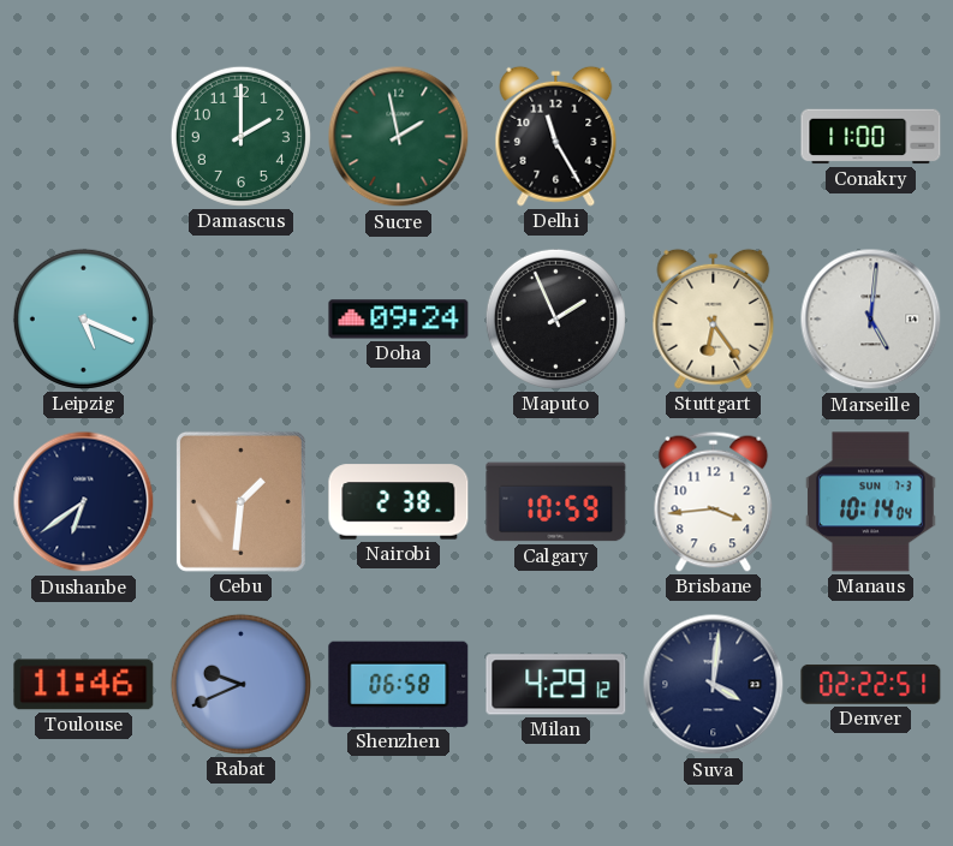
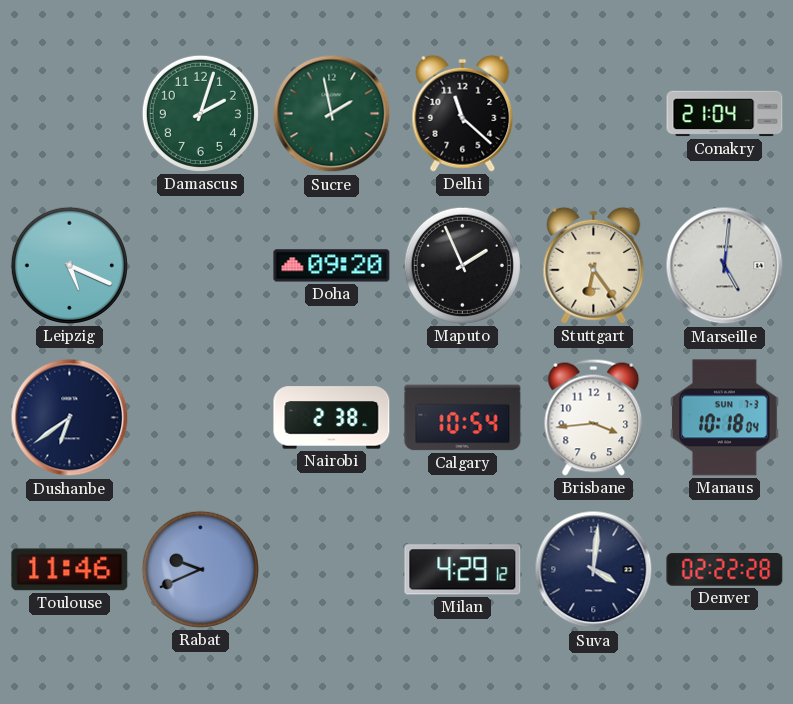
Damascus: 2:00 -> 2:03 (200, 113)
Delhi: 11:25 -> 11:22 (463, 113)
Conakry: 11:00 -> 21:04 (725, 114)
Doha: 09:24 -> 09:20 (332, 266)
Cebu: 1:31 -> none (240, 501)
Calgary: 10:59 -> 10:54 (463, 418)
Manaus: 10:14 -> 10:18 (724, 418)
Shenzhen: 06:58 -> none (399, 684)
Denver: 02:22:51 -> 02:22:28 (725, 569)
